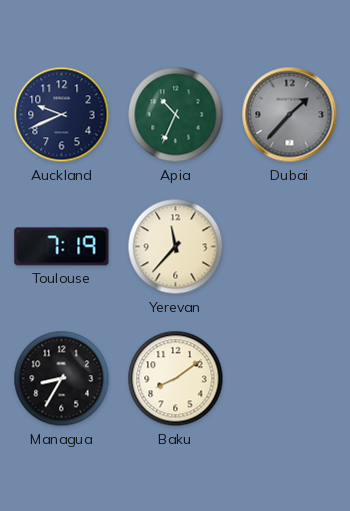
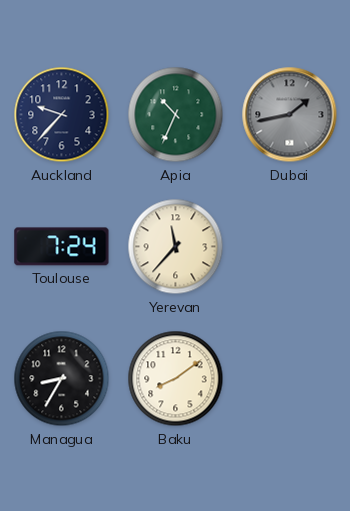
Auckland: 9:41 -> 9:37 (62, 115)
Dubai: 1:37 -> 1:43 (290, 115)
Toulouse: 7:19 -> 7:24 (62, 247)
